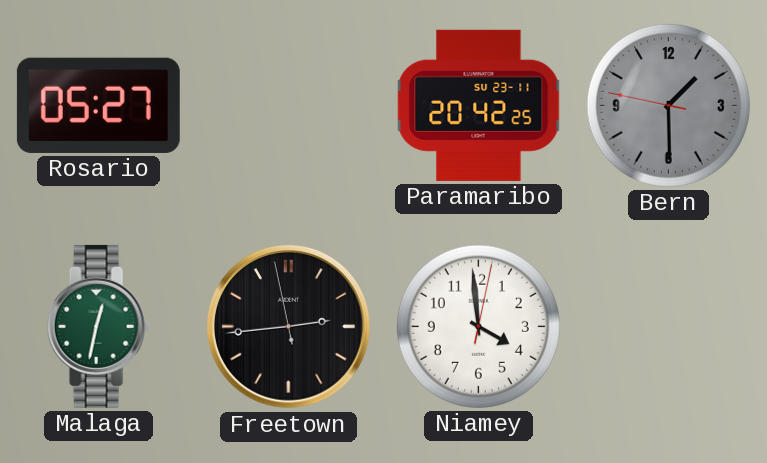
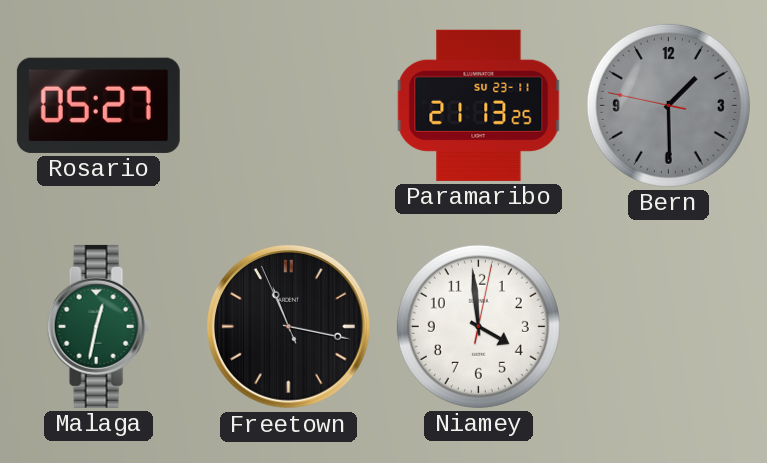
Paramaribo: 20:42 -> 21:13 (479, 105)
Freetown: 2:43 -> 11:16 (289, 327)
